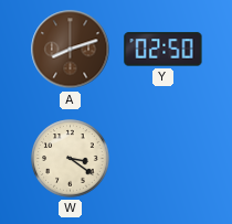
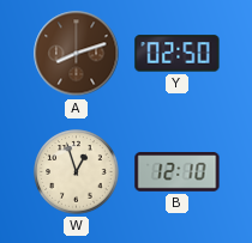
W: 3:21 -> 12:57 (77, 172)
B: none -> 12:10 (178, 172)
